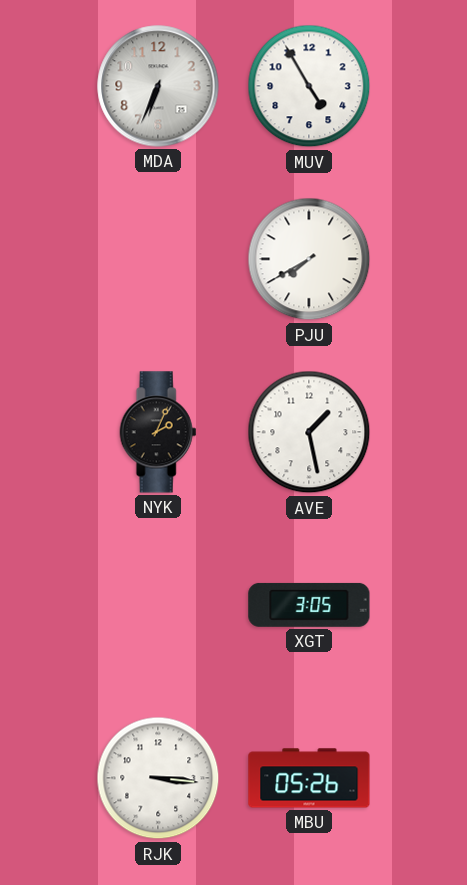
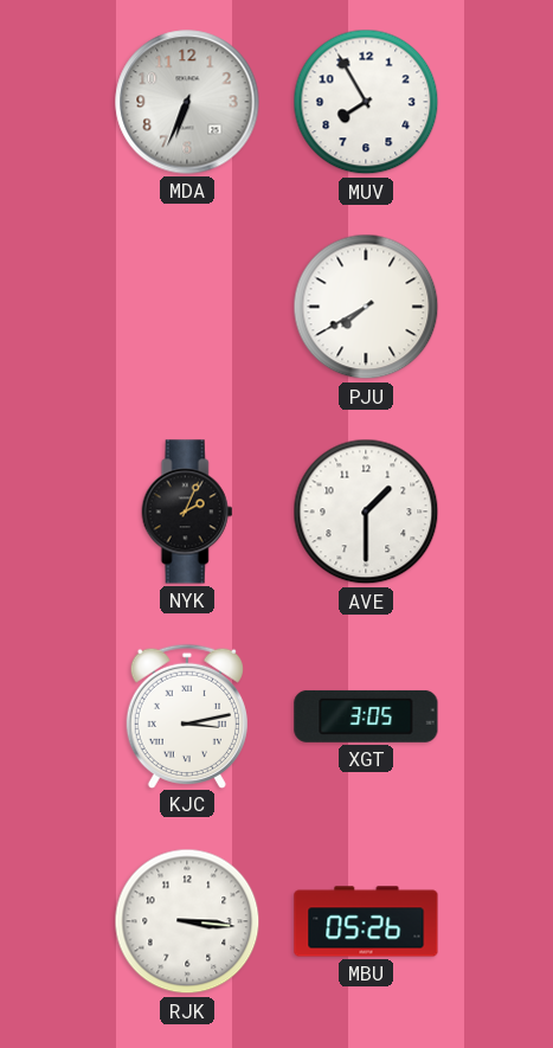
MUV: 4:55 -> 7:55 (366, 102)
AVE: 1:28 -> 1:30 (366, 512)
KJC: none -> 3:13 (187, 715)
